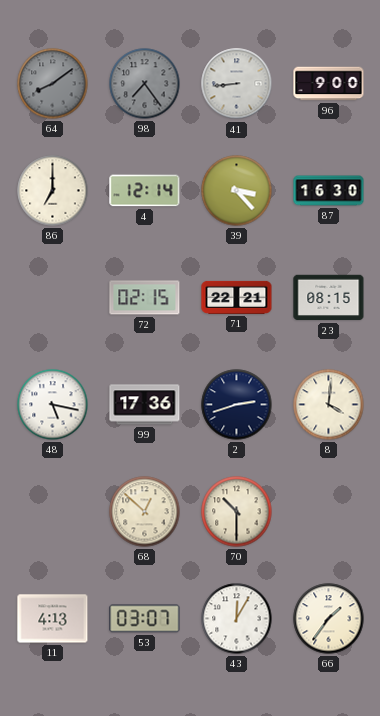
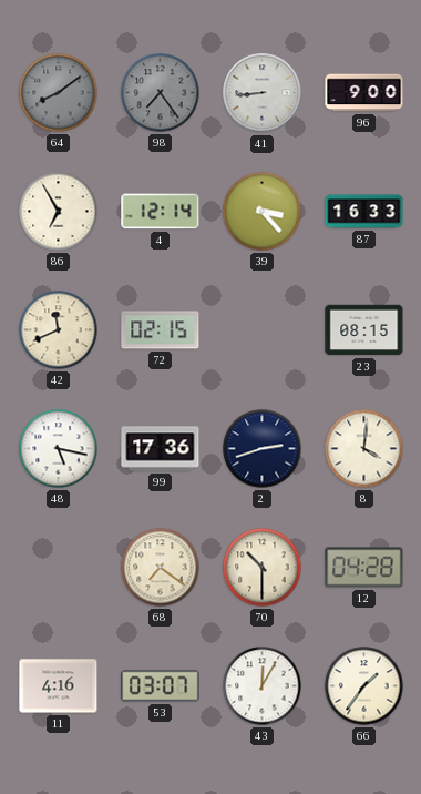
86: 7:00 -> 6:55 (59, 212)
87: 16:30 -> 16:33 (364, 212)
42: none -> 11:41 (59, 330)
71: 22:21 -> none (237, 297)
68: 12:52 -> 7:21 (161, 568)
12: none -> 04:28 (364, 568)
11: 4:13 -> 4:16 (59, 686)
